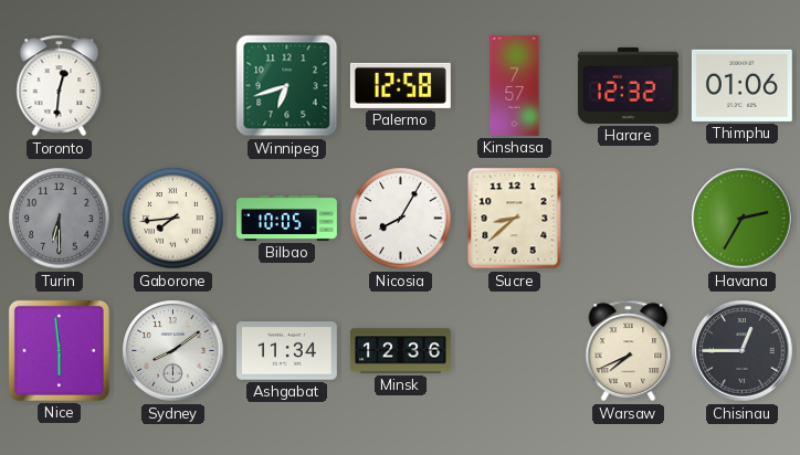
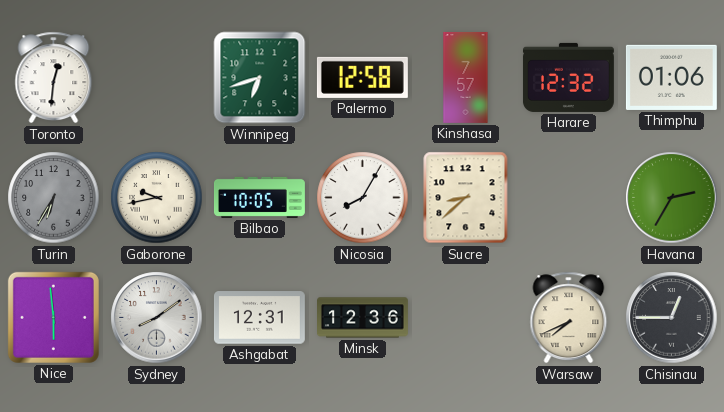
Turin: 6:30 -> 6:35 (54, 198)
Gaborone: 7:44 -> 9:43 (157, 198)
Ashgabat: 11:34 -> 12:31 (259, 318)
